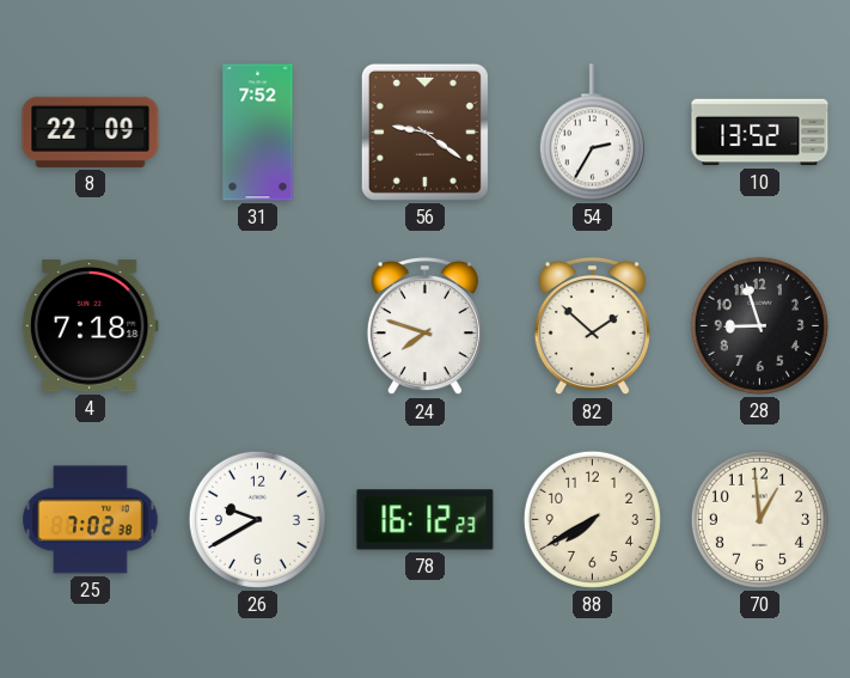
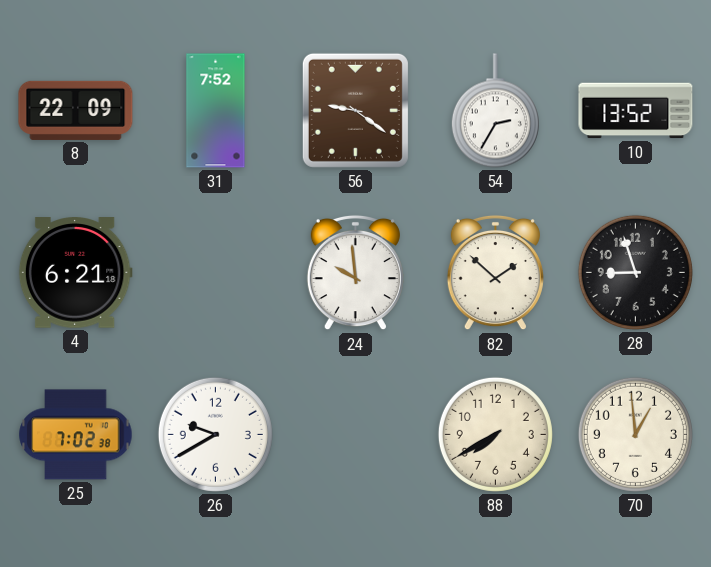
4: 7:18 -> 6:21 (75, 273)
24: 7:48 -> 9:59 (355, 273)
78: 16:12 -> none (426, 520)
